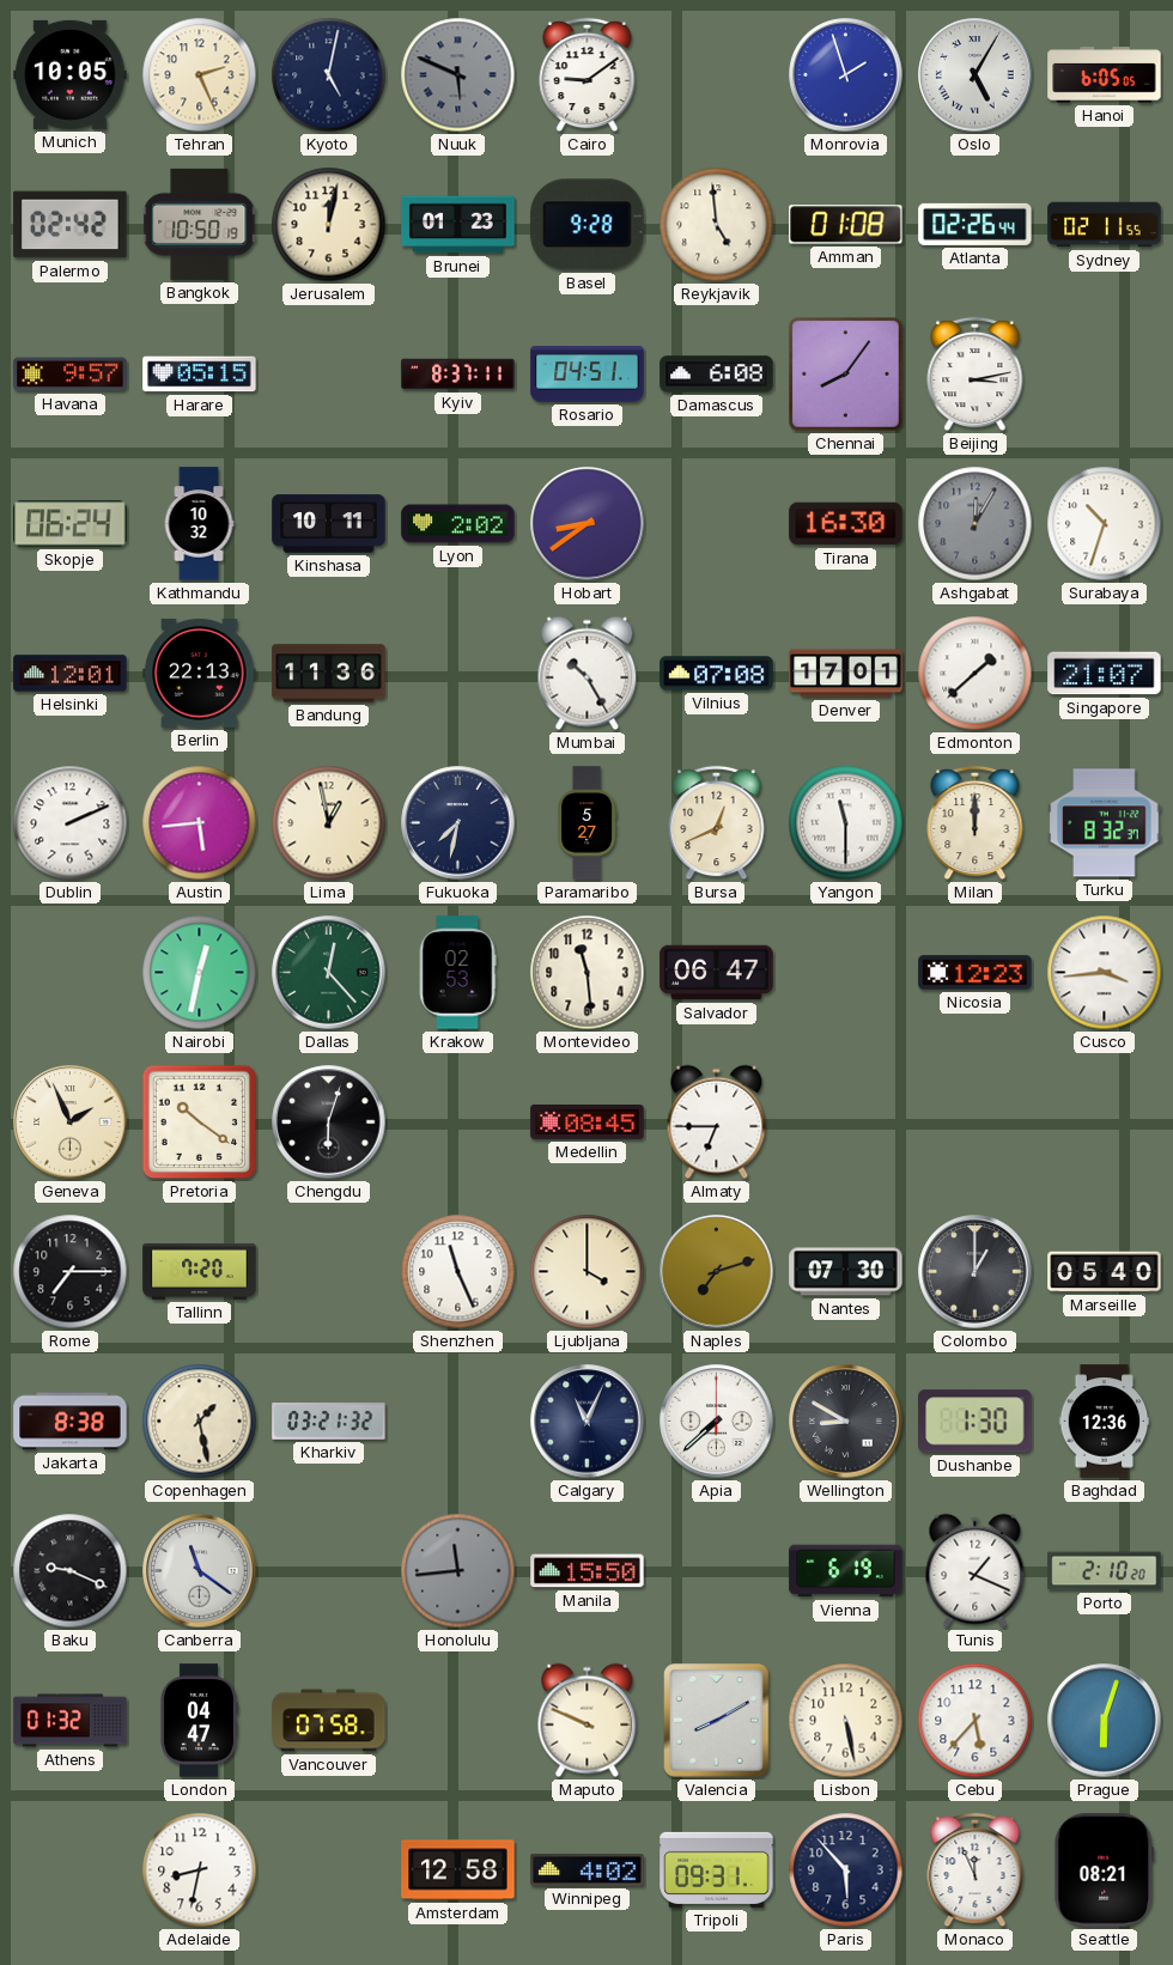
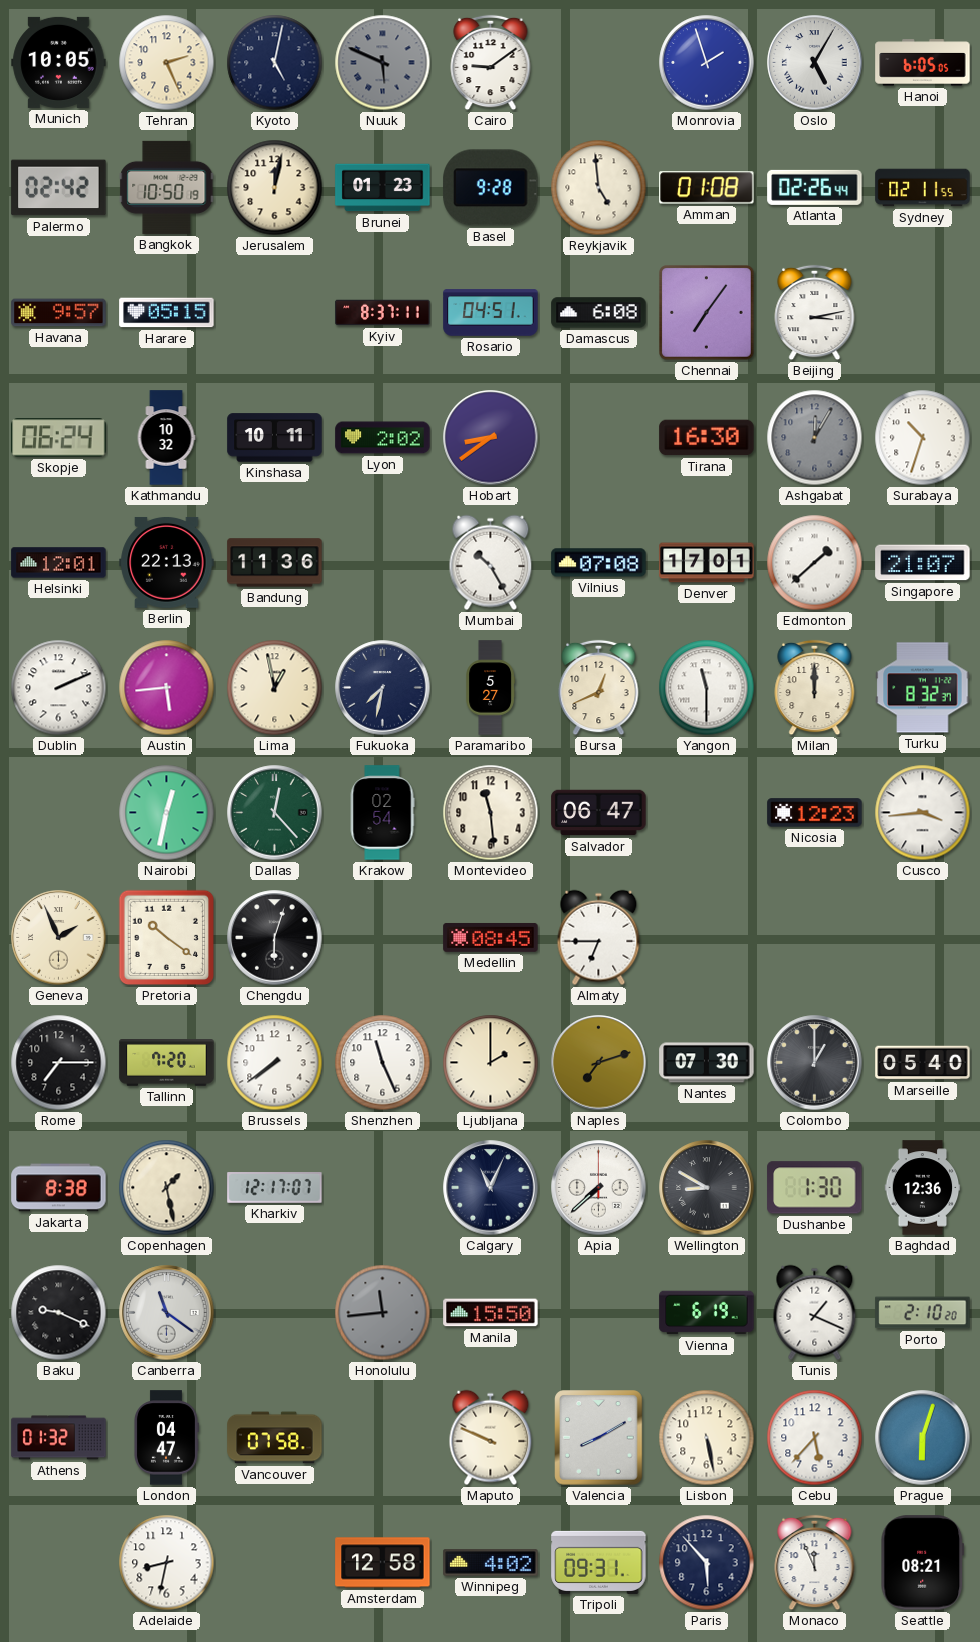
Chennai: 8:06 -> 7:06 (707, 313)
Krakow: 02:53 -> 02:54 (382, 813)
Brussels: none -> 7:39 (275, 1063)
Ljubljana: 4:00 -> 2:00 (491, 1063)
Kharkiv: 03:21 -> 12:17 (275, 1188)
